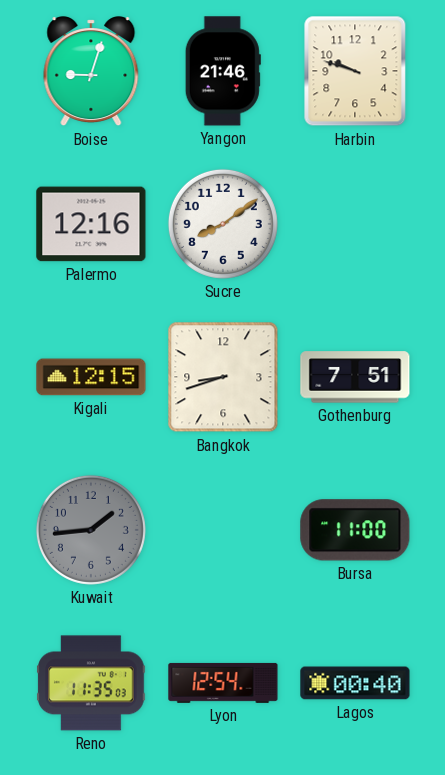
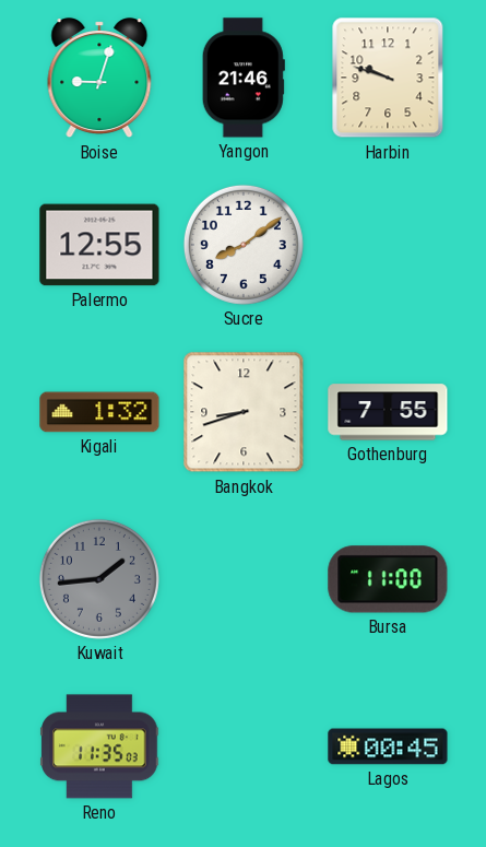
Palermo: 12:16 -> 12:55 (99, 245)
Kigali: 12:15 -> 1:32 (99, 412)
Gothenburg: 7:51 -> 7:55 (388, 412)
Lyon: 12:54 -> none (223, 683)
Lagos: 00:40 -> 00:45 (388, 746)
